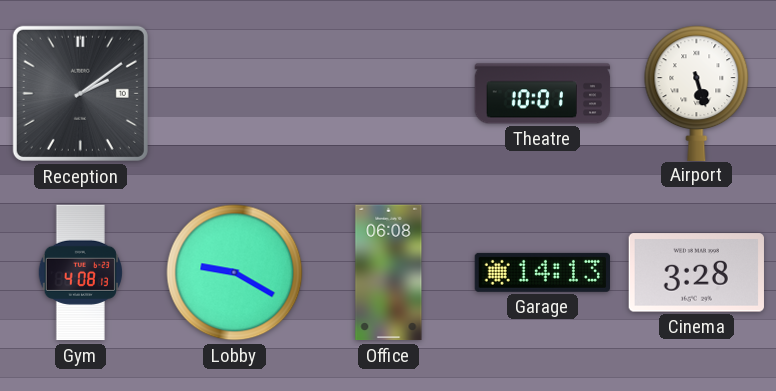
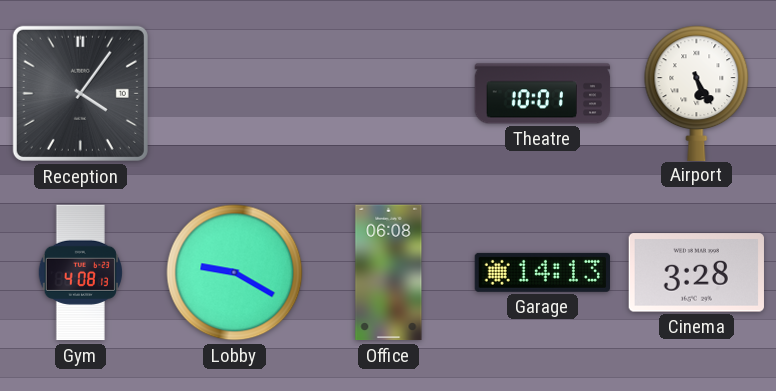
Reception: 2:09 -> 4:06 (80, 93)
Airport: 5:27 -> 5:25 (697, 93)
